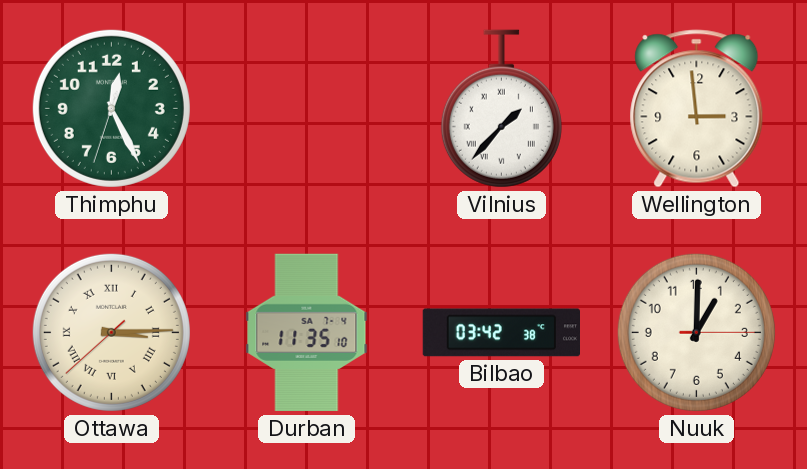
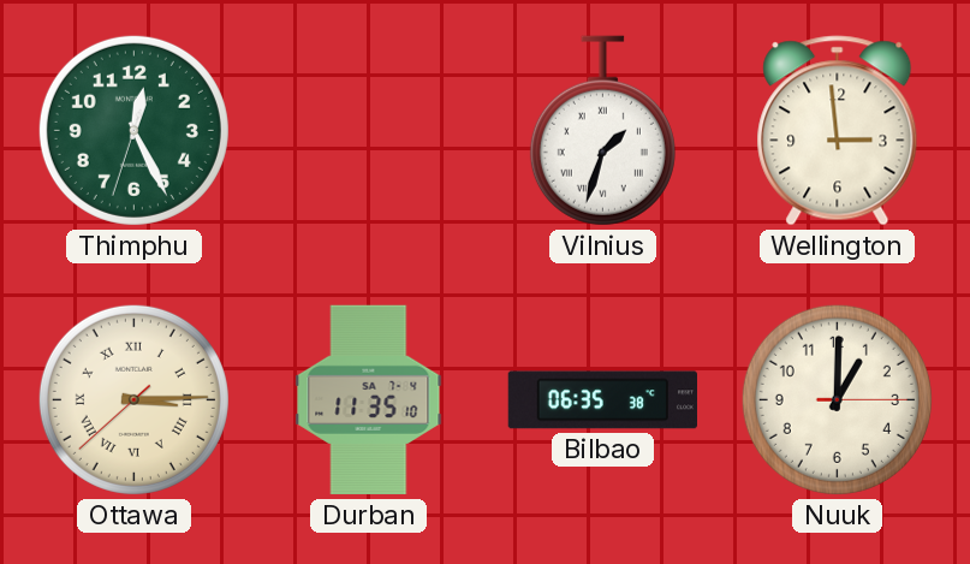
Vilnius: 1:37 -> 1:33 (602, 131)
Bilbao: 03:42 -> 06:35 (602, 400)
